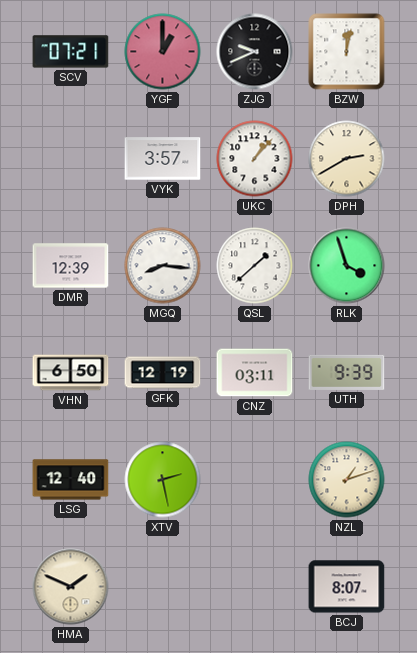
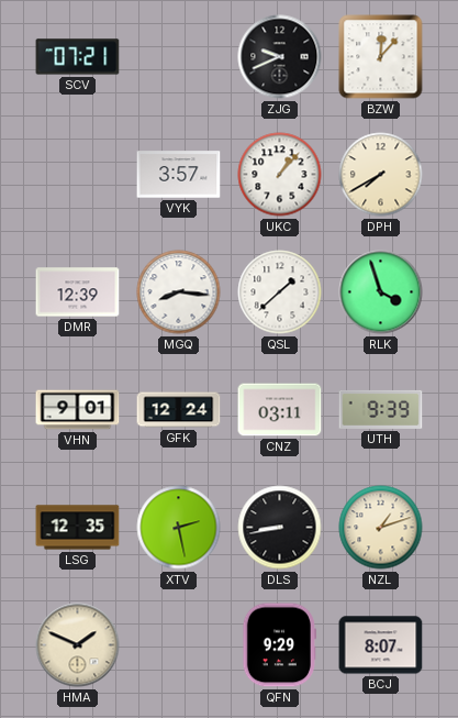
YGF: 1:00 -> none (163, 52)
BZW: 12:02 -> 12:07 (381, 57)
DPH: 2:40 -> 7:40 (381, 175)
VHN: 6:50 -> 9:01 (78, 410)
GFK: 12:19 -> 12:24 (179, 410)
LSG: 12:40 -> 12:35 (78, 528)
DLS: none -> 8:43 (280, 528)
QFN: none -> 9:29 (279, 645)
